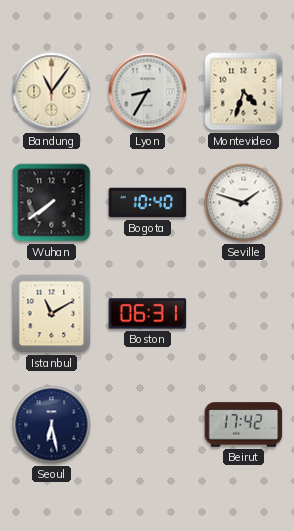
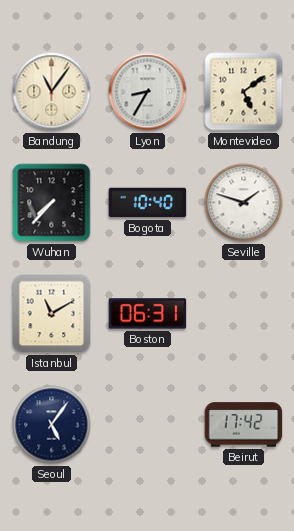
Montevideo: 4:33 -> 5:09 (244, 92)
Wuhan: 7:39 -> 7:37 (52, 203)
Seoul: 6:28 -> 5:06 (52, 425)
